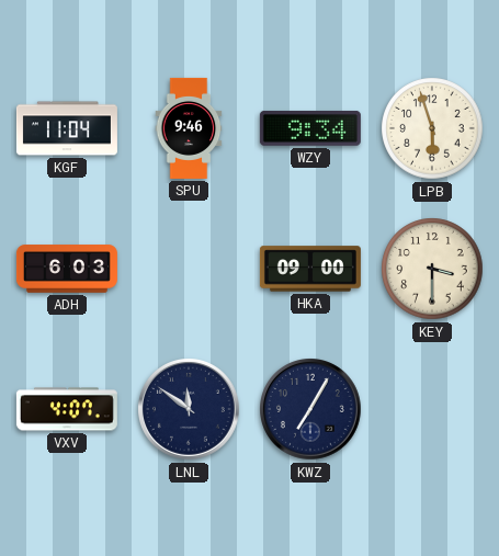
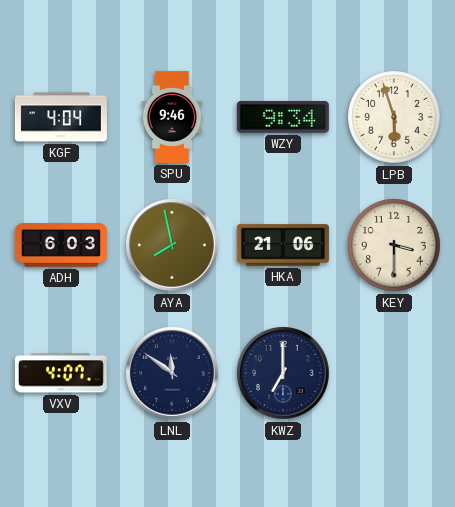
KGF: 11:04 -> 4:04 (61, 117)
AYA: none -> 7:58 (173, 246)
HKA: 09:00 -> 21:06 (283, 245)
KWZ: 7:05 -> 7:00 (284, 374)
